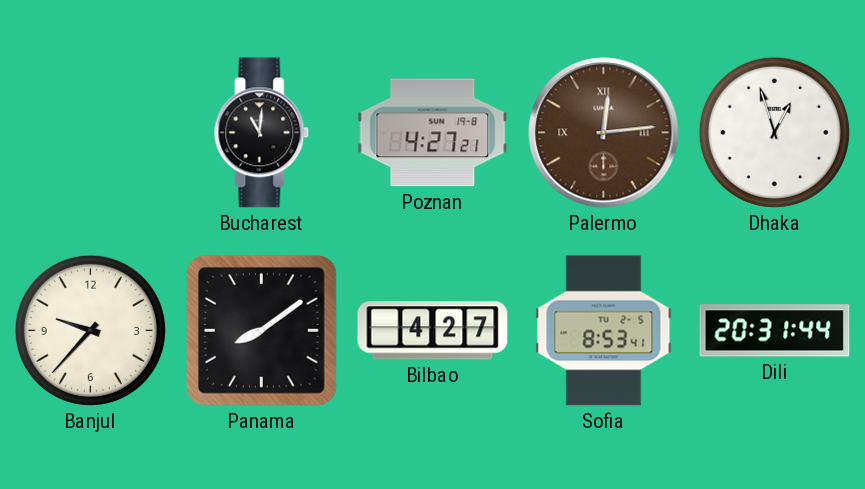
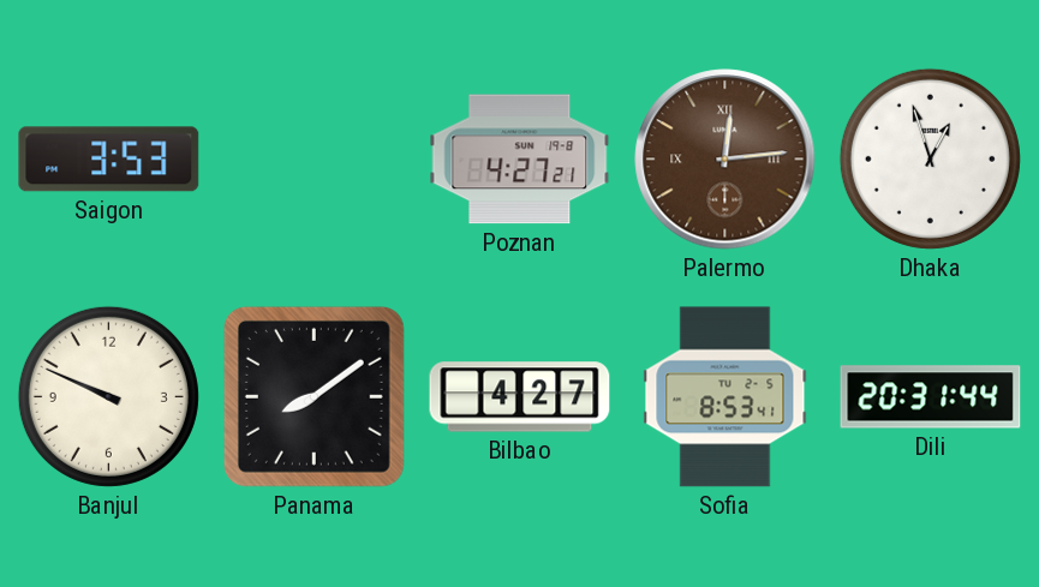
Saigon: none -> 3:53 (109, 160)
Bucharest: 11:01 -> none (262, 133)
Banjul: 9:37 -> 9:49 (108, 396)
